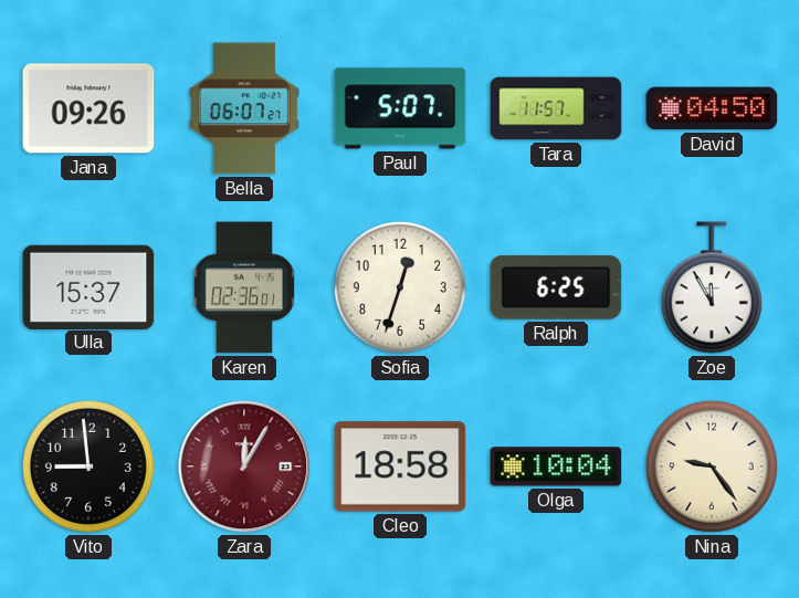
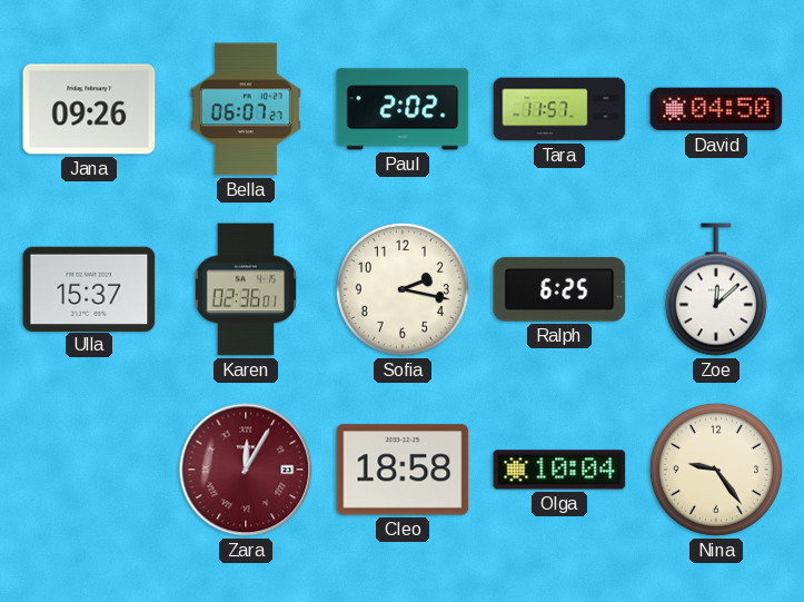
Paul: 5:07 -> 2:02 (403, 109)
Sofia: 12:33 -> 2:17 (403, 289)
Zoe: 11:55 -> 12:08 (716, 289)
Vito: 8:59 -> none (88, 466)
